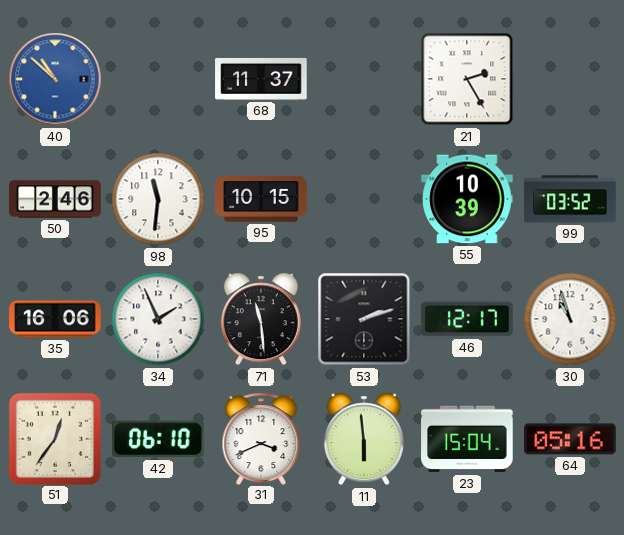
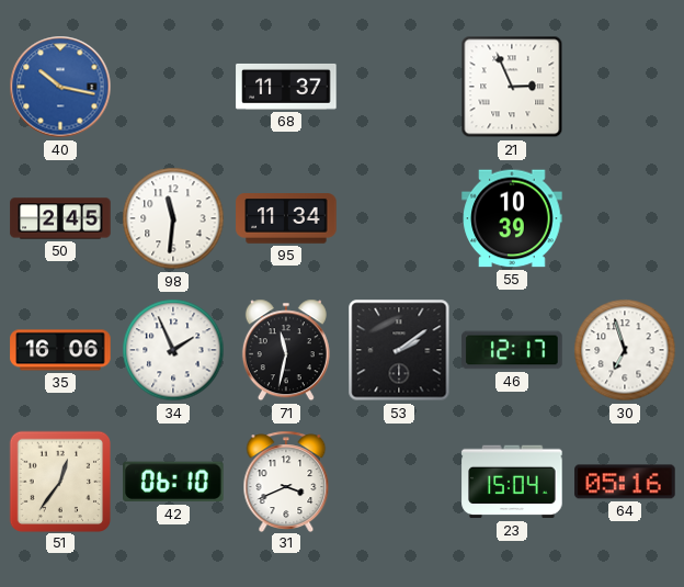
40: 10:52 -> 10:17 (60, 87)
21: 2:25 -> 2:56 (512, 87)
50: 2:46 -> 2:45 (60, 218)
95: 10:15 -> 11:34 (286, 218)
99: 03:52 -> none (570, 199)
71: 11:29 -> 11:32 (286, 350)
53: 2:12 -> 2:09 (399, 350)
30: 10:57 -> 6:57 (625, 350)
11: 5:59 -> none (364, 439)
